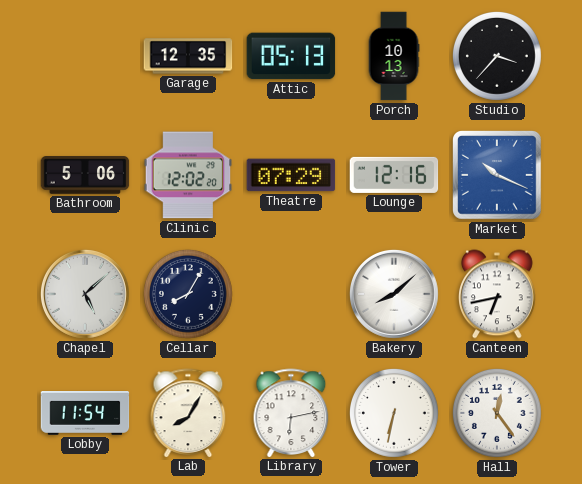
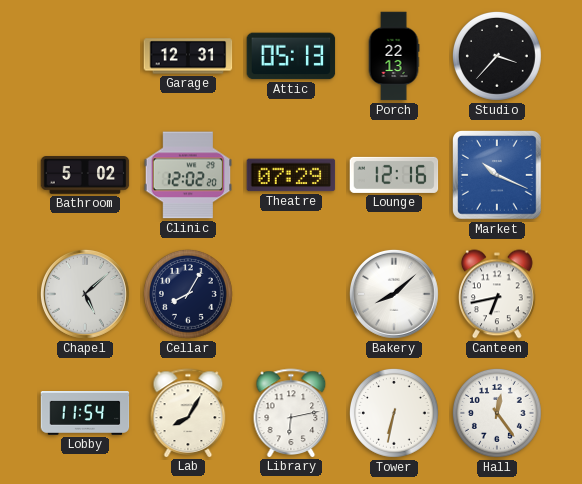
Garage: 12:35 -> 12:31 (188, 56)
Porch: 10:13 -> 22:13 (394, 56)
Bathroom: 5:06 -> 5:02 (85, 175)
